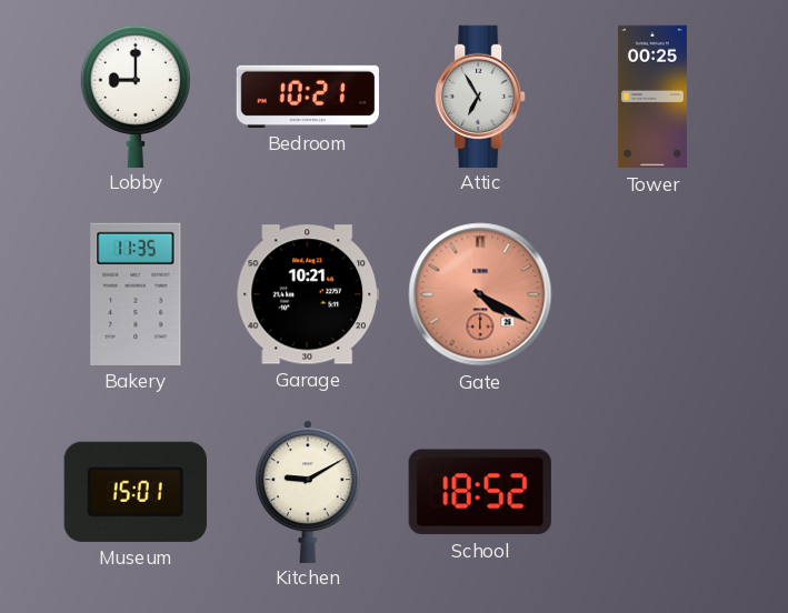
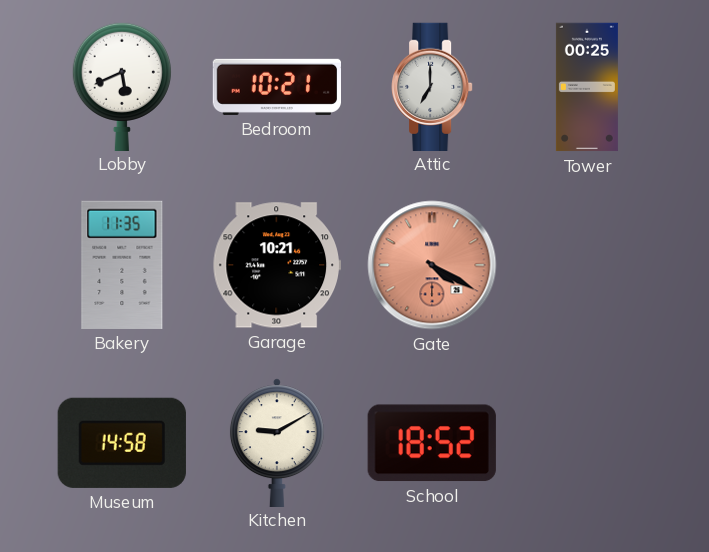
Lobby: 9:00 -> 5:41 (122, 86)
Attic: 6:55 -> 7:00 (432, 86)
Museum: 15:01 -> 14:58 (122, 443)
